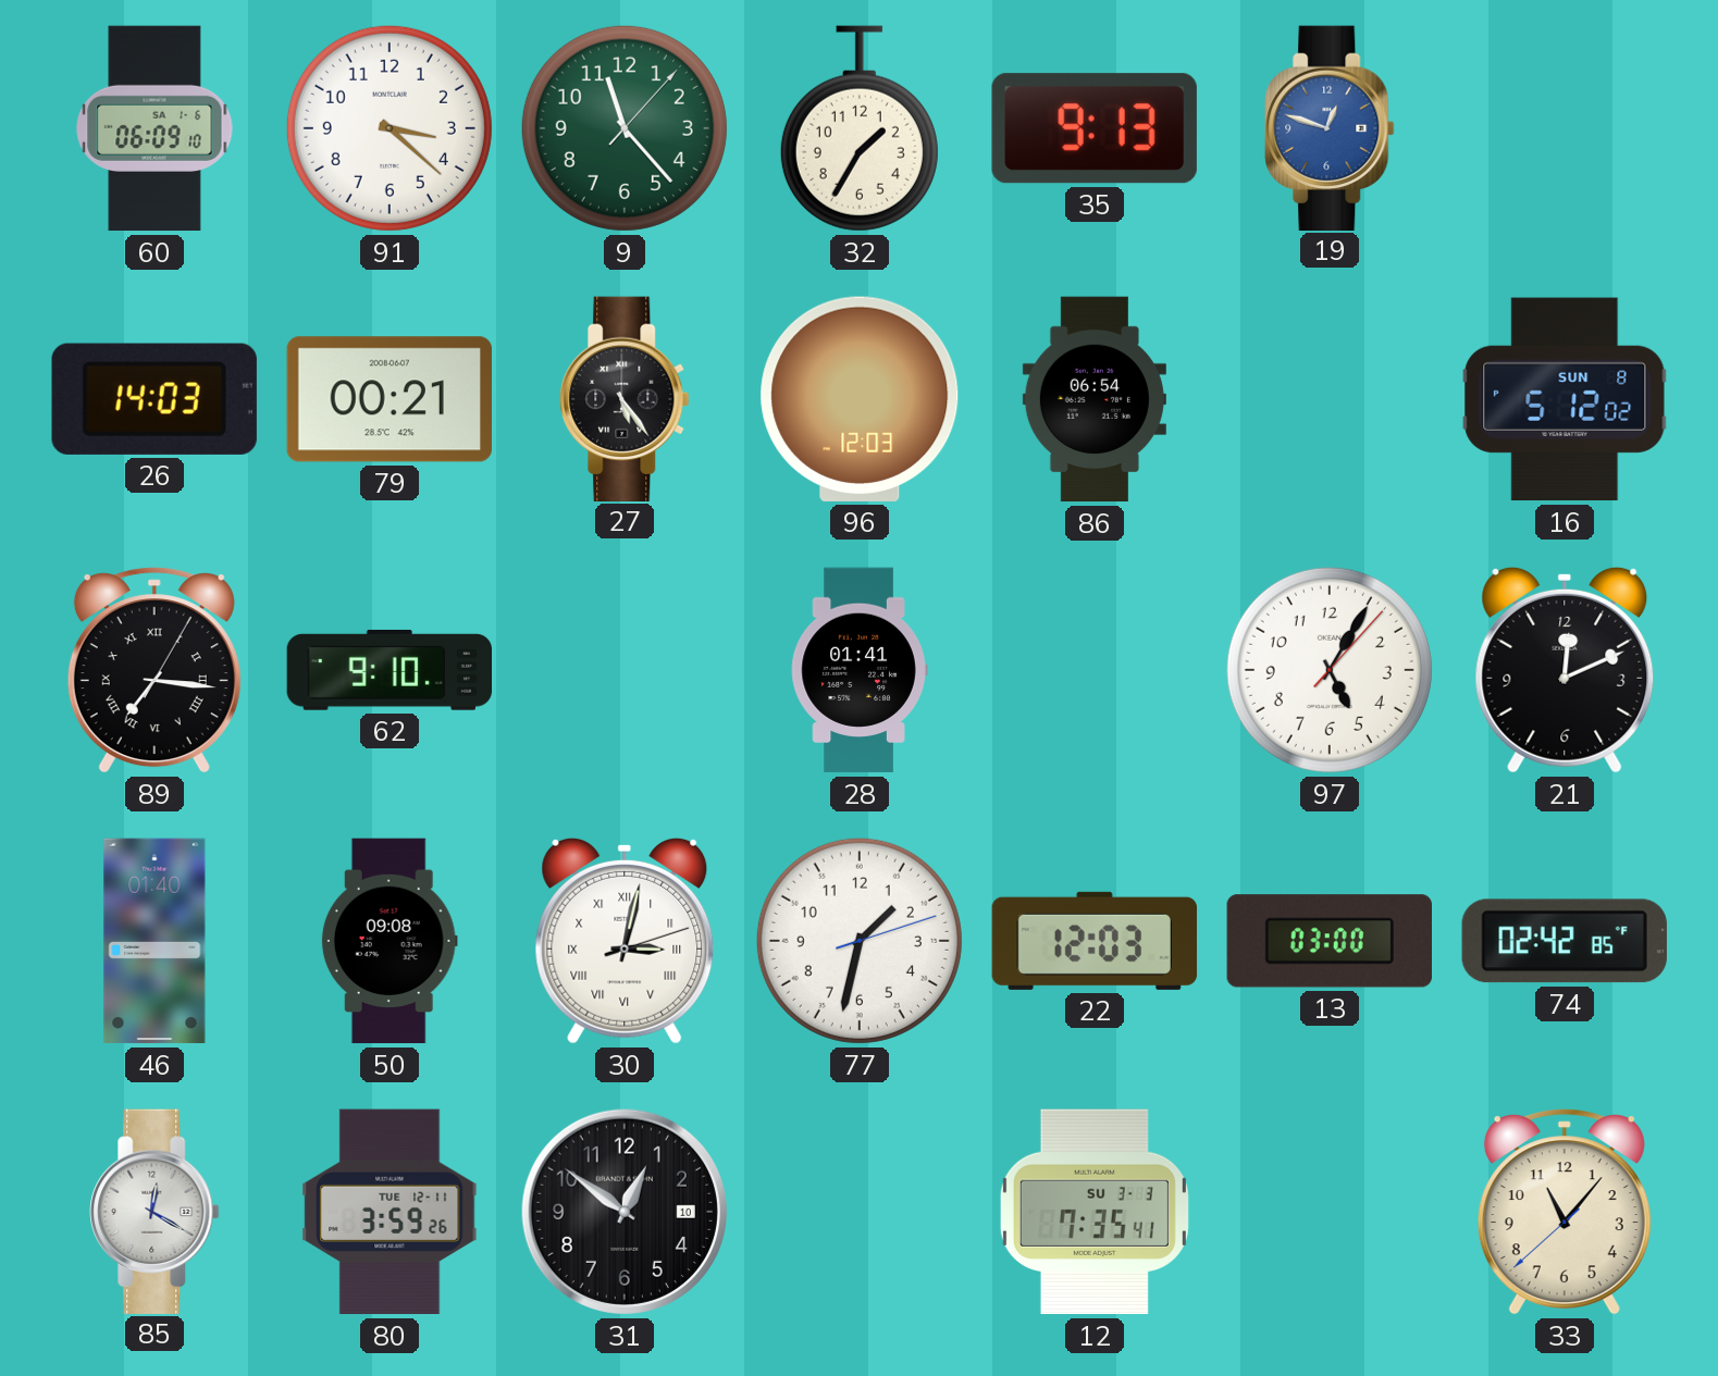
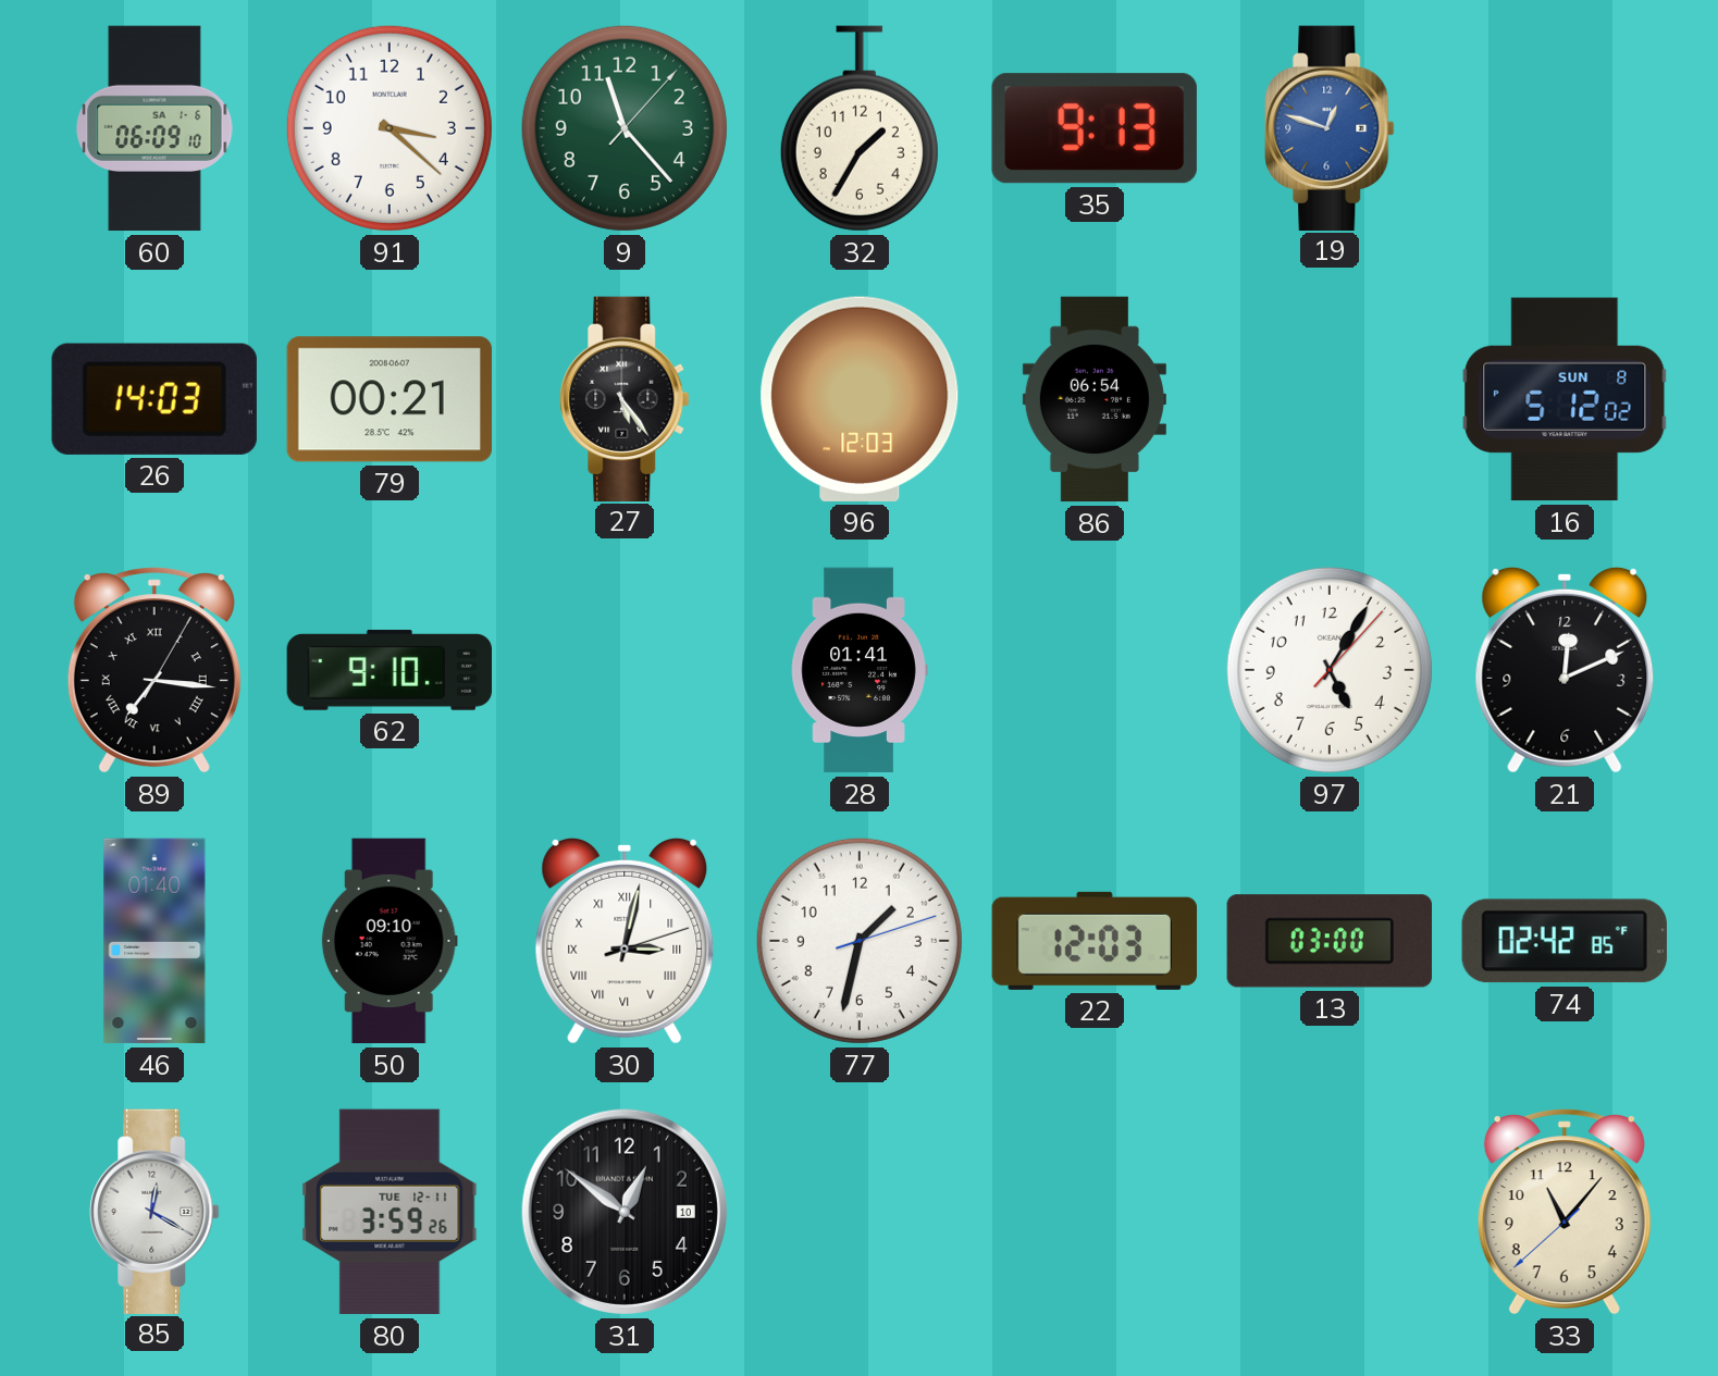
50: 09:08 -> 09:10 (390, 941)
12: 7:35 -> none (1095, 1212)
